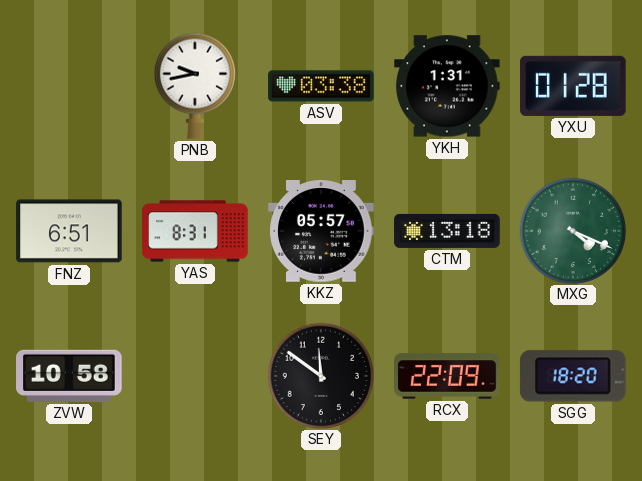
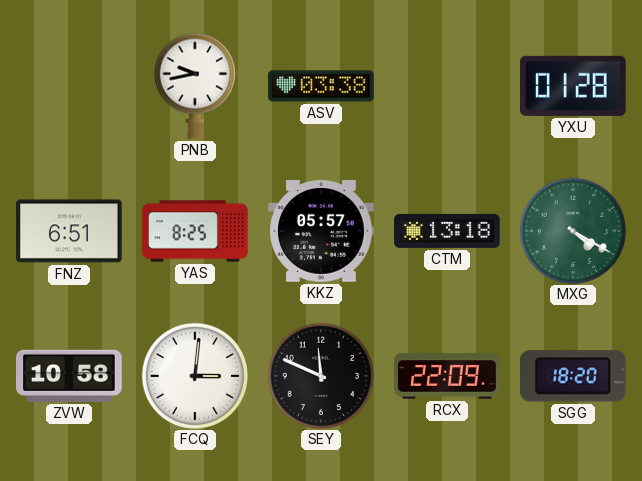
YKH: 1:31 -> none (447, 86)
YAS: 8:31 -> 8:25 (195, 231)
MXG: 4:19 -> 4:20 (572, 230)
FCQ: none -> 3:01 (194, 375)
SEY: 11:51 -> 11:49 (320, 375)
